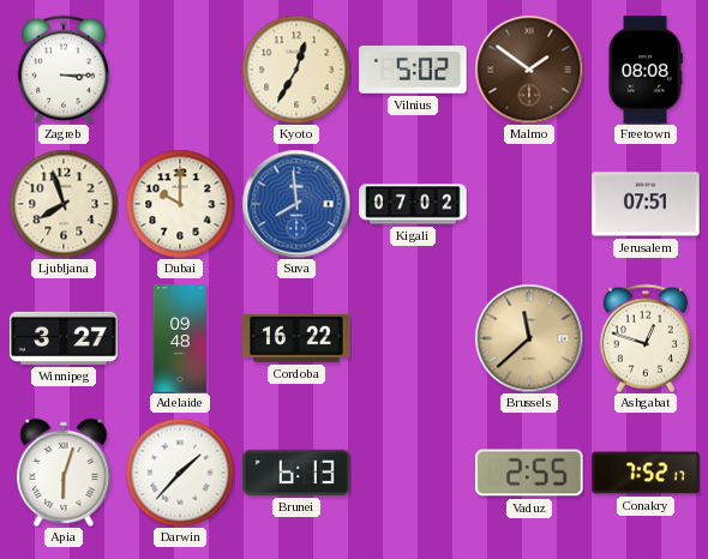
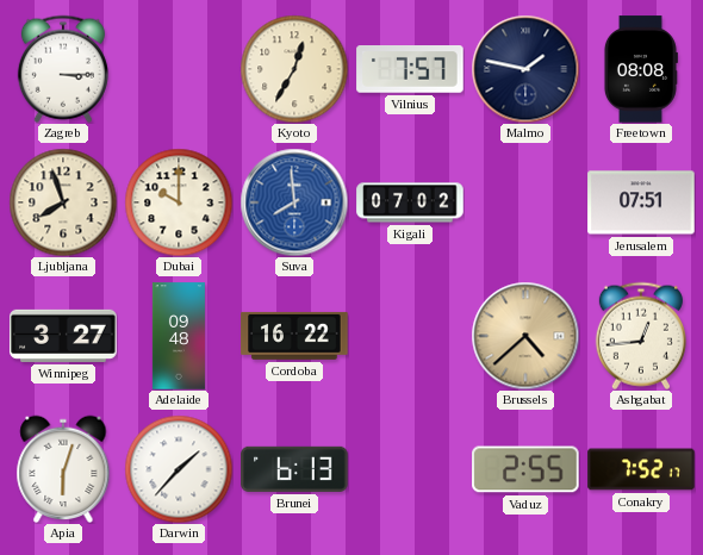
Vilnius: 5:02 -> 7:57 (410, 69)
Malmo: 1:51 -> 1:47 (525, 69)
Malmo dial: brown -> navy (525, 69)
Brussels: 11:38 -> 4:38 (525, 336)
Ashgabat: 12:48 -> 12:44 (641, 336)
